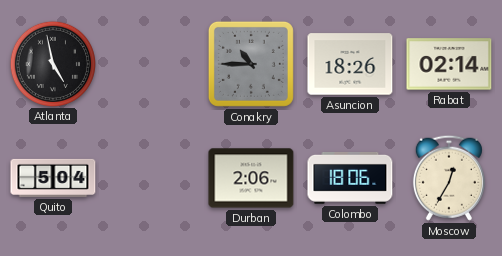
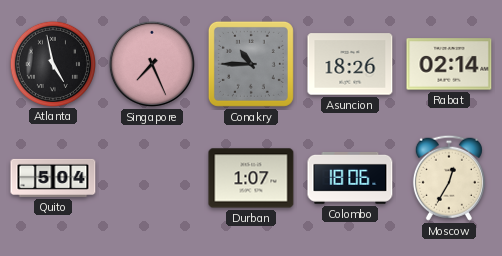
Singapore: none -> 7:26 (152, 64)
Durban: 2:06 -> 1:07 (251, 178)
